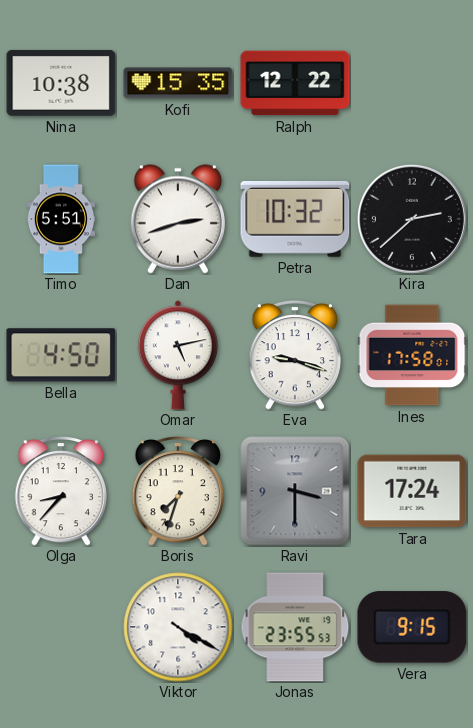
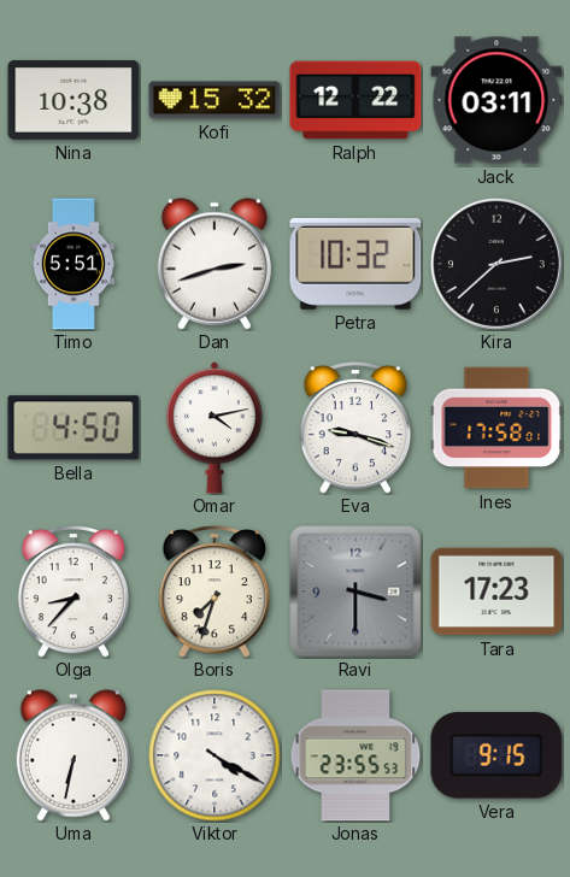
Kofi: 15:35 -> 15:32 (215, 100)
Jack: none -> 03:11 (496, 100)
Omar: 5:13 -> 4:13 (215, 428)
Tara: 17:24 -> 17:23 (496, 591)
Uma: none -> 6:32 (74, 755)
